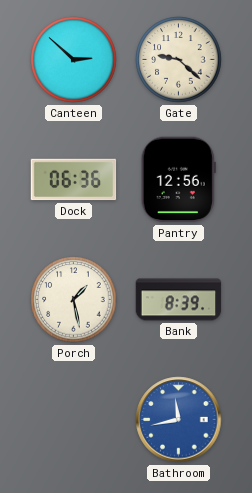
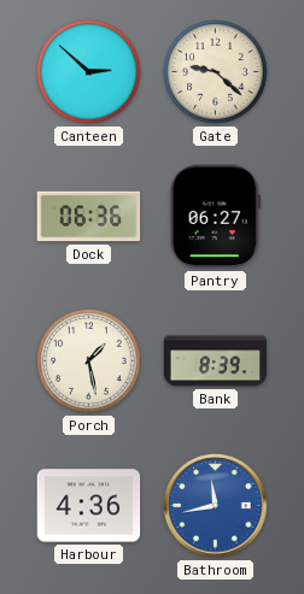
Pantry: 12:56 -> 06:27 (215, 217)
Harbour: none -> 4:36 (89, 506)
